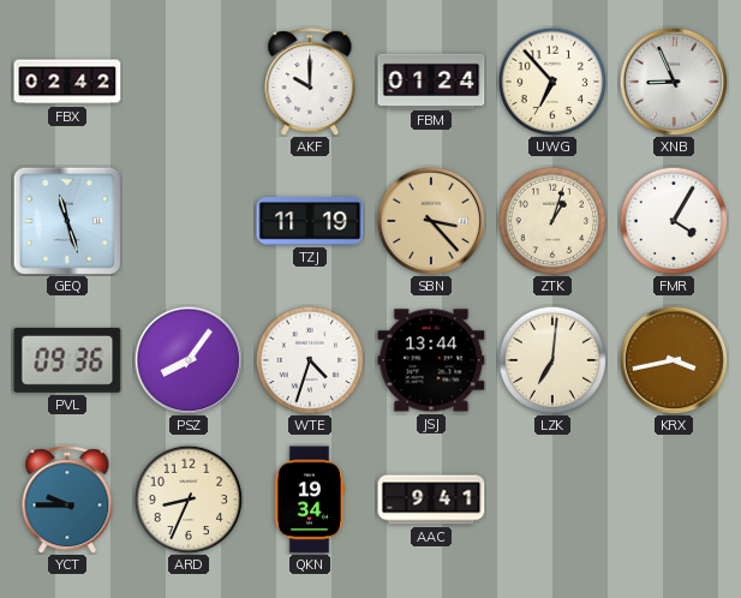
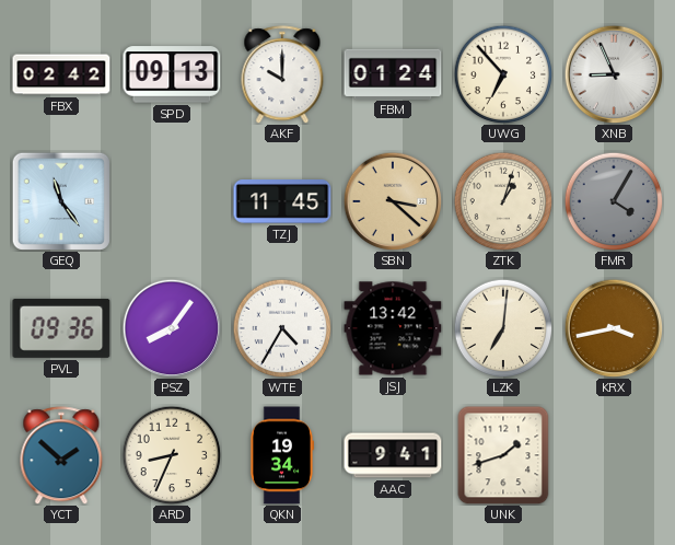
SPD: none -> 09:13 (172, 74)
GEQ: 11:27 -> 11:24 (61, 201)
TZJ: 11:19 -> 11:45 (282, 202)
SBN: 3:23 -> 3:22 (393, 201)
FMR dial: white -> grey (614, 201)
WTE: 4:33 -> 4:35 (282, 328)
JSJ: 13:44 -> 13:42 (393, 328)
YCT: 9:45 -> 1:52 (61, 455)
UNK: none -> 1:42 (503, 455)
